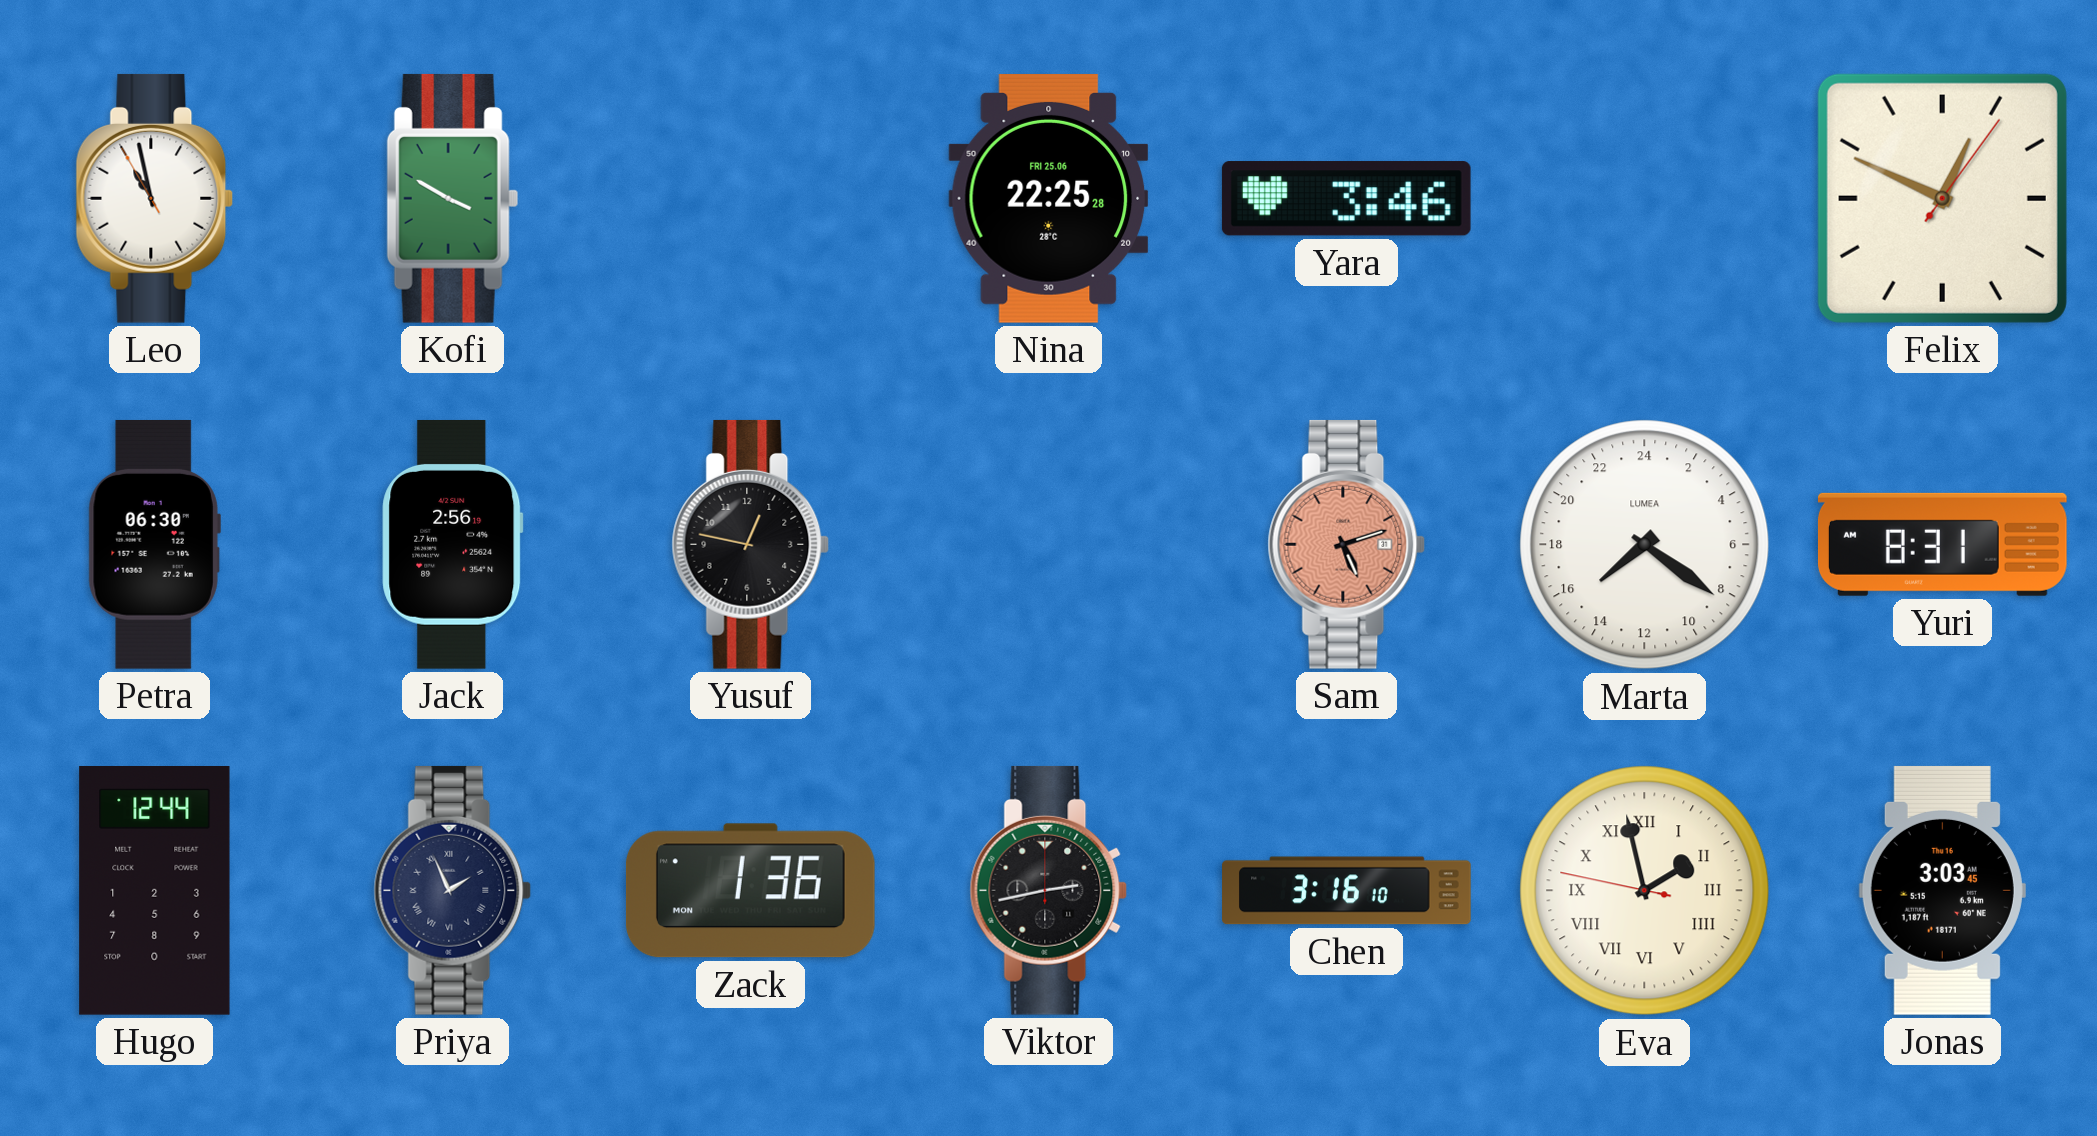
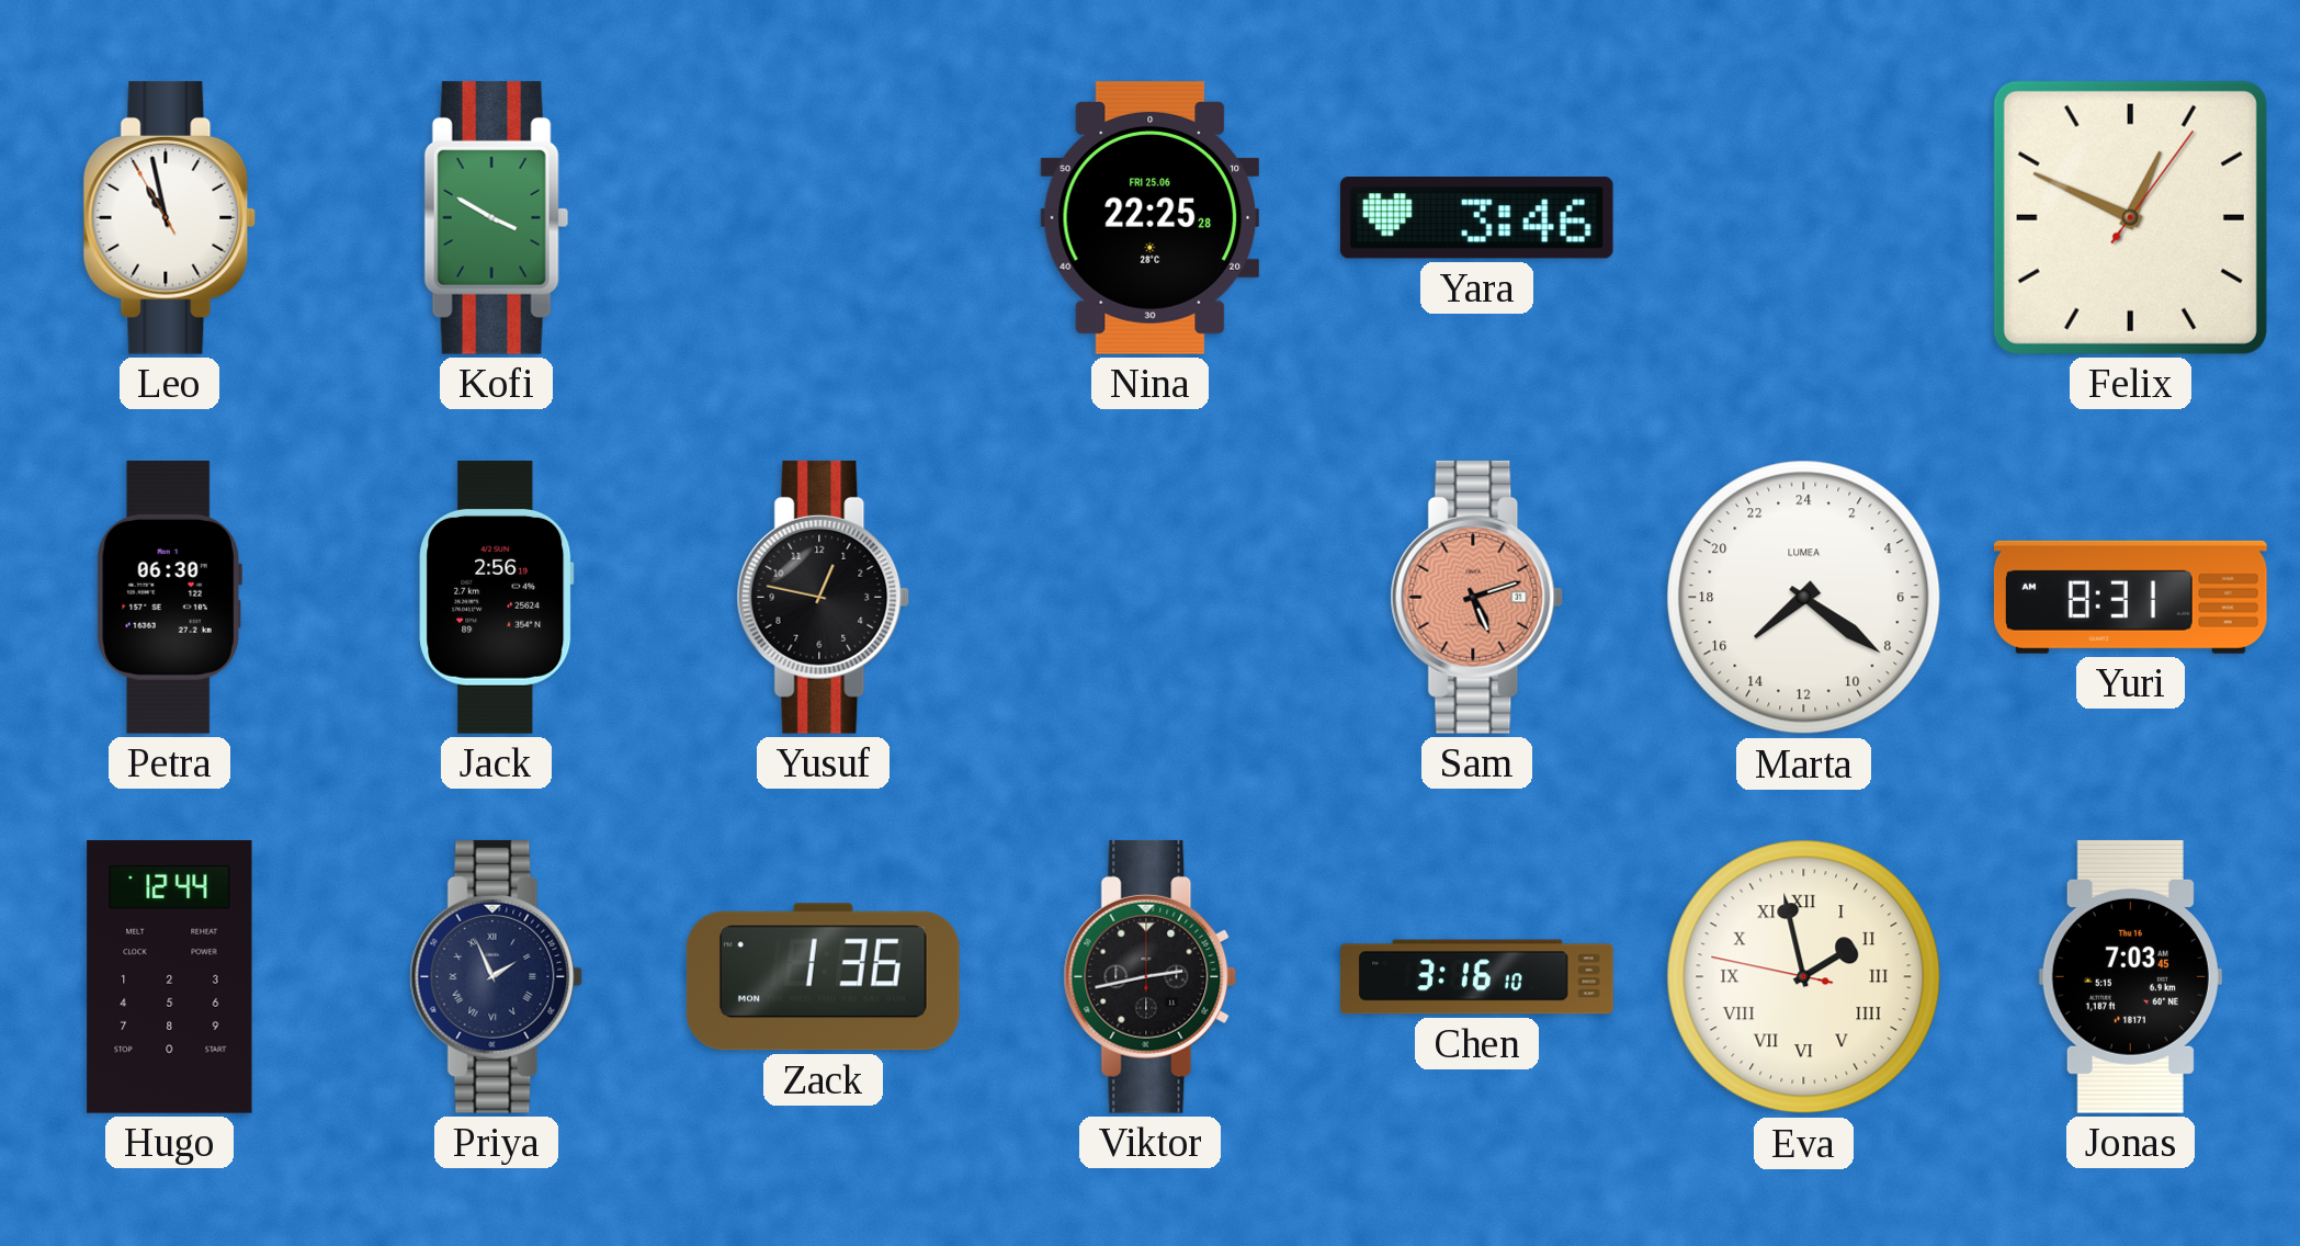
Jonas: 3:03 -> 7:03 (2130, 976)
